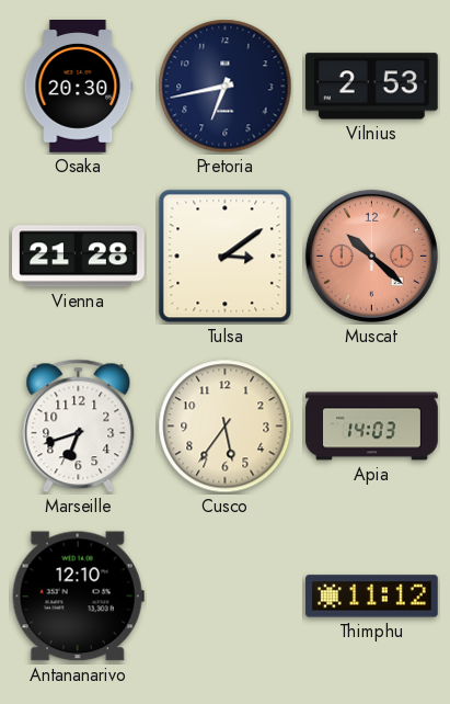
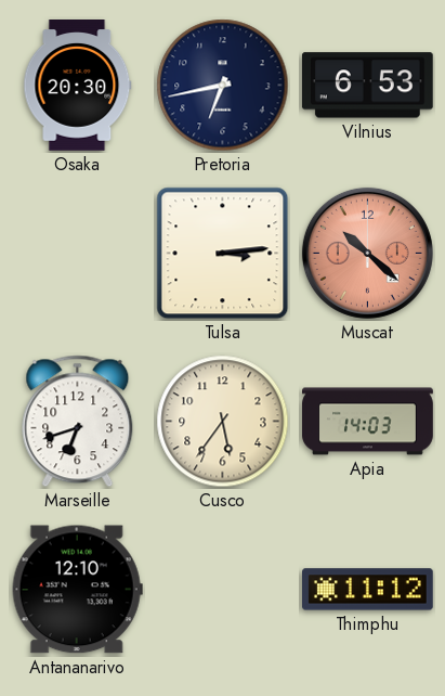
Vilnius: 2:53 -> 6:53 (367, 86)
Vienna: 21:28 -> none (79, 257)
Tulsa: 3:09 -> 3:14 (223, 254)
